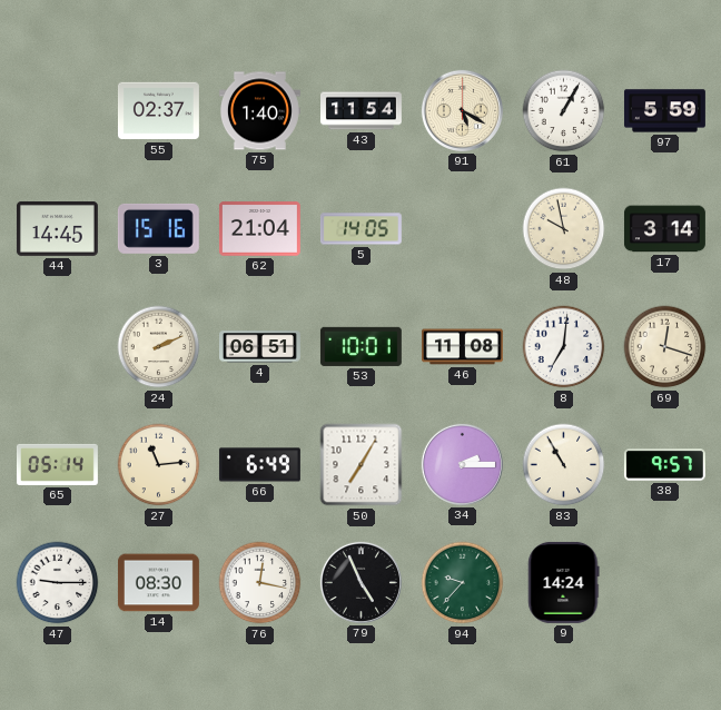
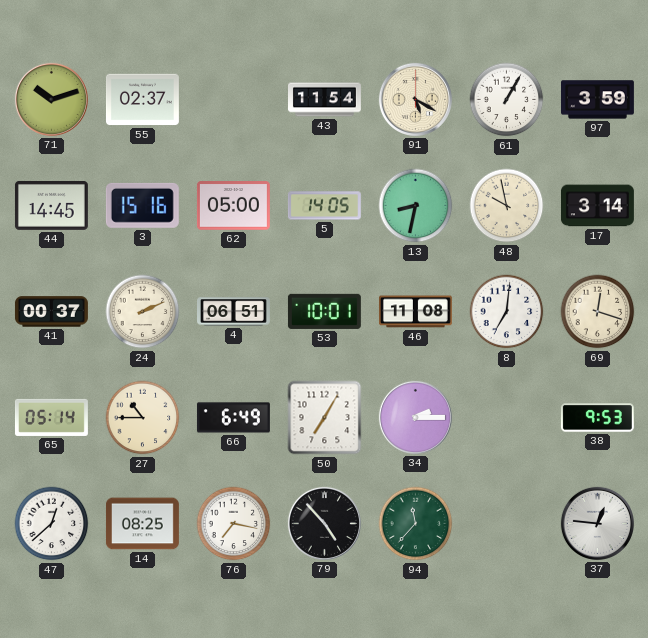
71: none -> 10:12 (51, 99)
75: 1:40 -> none (259, 111)
97: 5:59 -> 3:59 (597, 100)
62: 21:04 -> 05:00 (233, 206)
13: none -> 8:32 (416, 206)
41: none -> 00:37 (51, 312)
27: 11:14 -> 10:45 (143, 418)
83: 10:55 -> none (564, 465)
38: 9:57 -> 9:53 (597, 418)
47: 9:15 -> 12:38 (52, 524)
14: 08:30 -> 08:25 (142, 524)
76: 12:17 -> 7:17 (234, 524)
79: 4:56 -> 4:53 (324, 523)
94: 9:37 -> 11:37 (416, 524)
9: 14:24 -> none (564, 582)
37: none -> 12:46 (597, 523)
